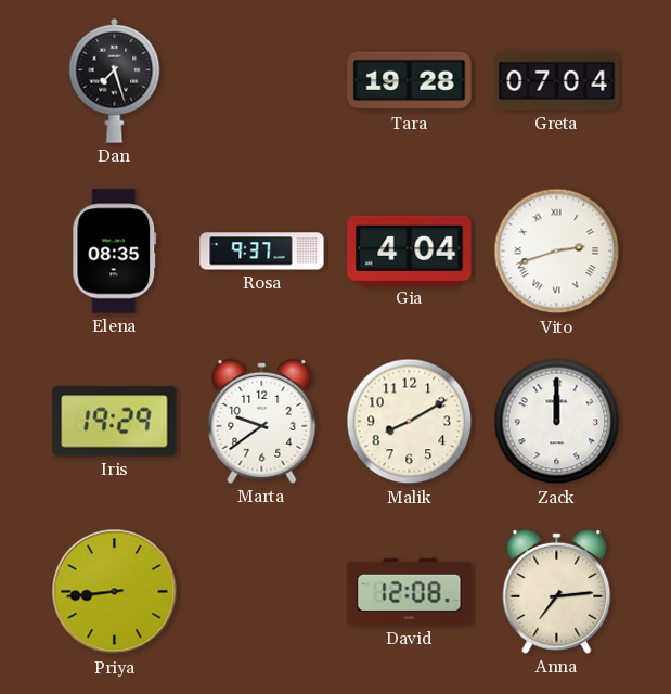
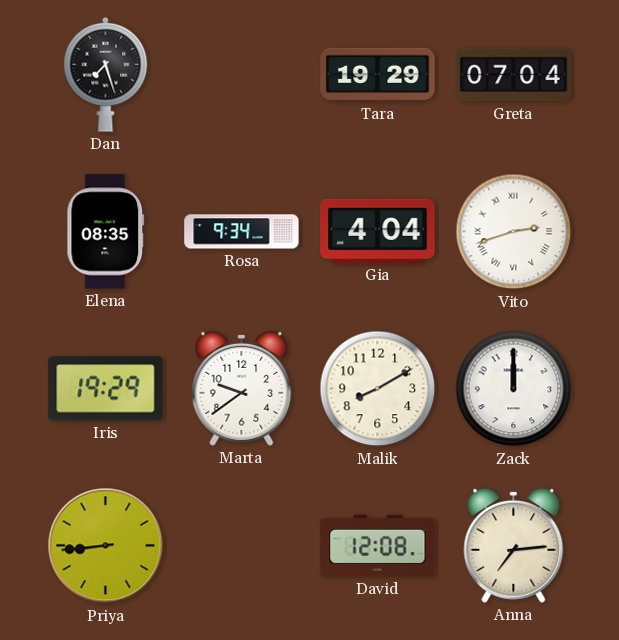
Tara: 19:28 -> 19:29 (378, 75)
Rosa: 9:37 -> 9:34 (242, 232)
